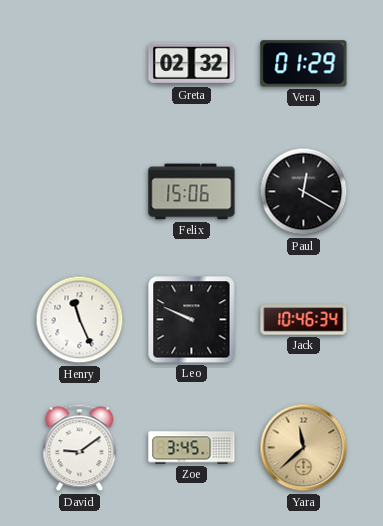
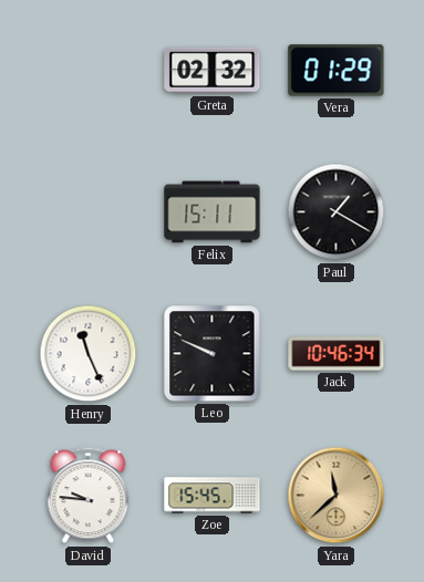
Felix: 15:06 -> 15:11 (213, 212)
Paul: 12:20 -> 1:20 (337, 212)
David: 9:09 -> 9:46 (89, 496)
Zoe: 3:45 -> 15:45 (213, 496)
